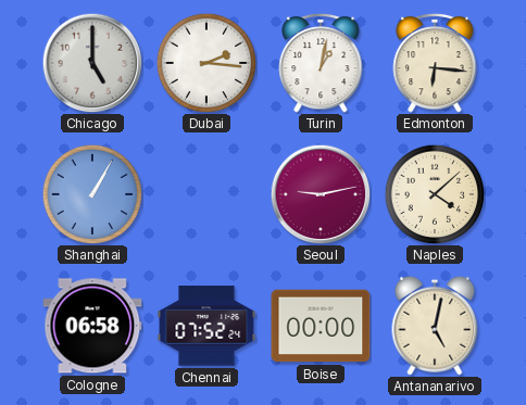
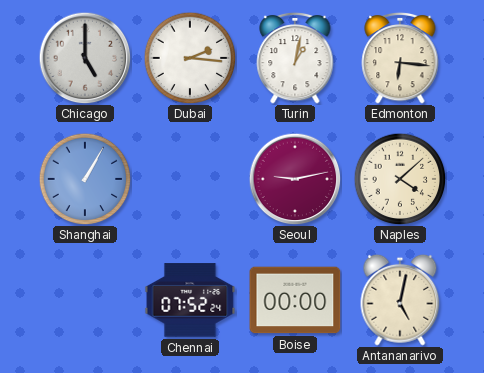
Cologne: 06:58 -> none (92, 326)
